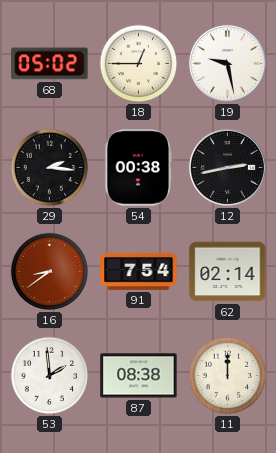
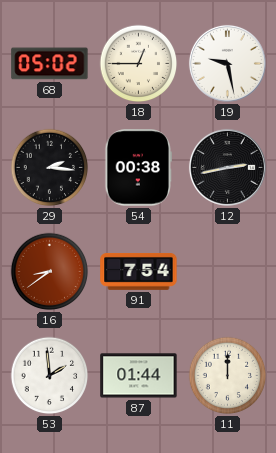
62: 02:14 -> none (228, 272)
87: 08:38 -> 01:44 (139, 376)
